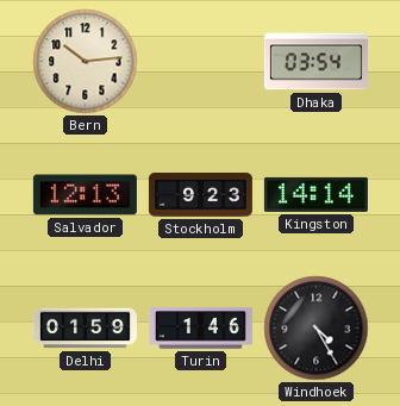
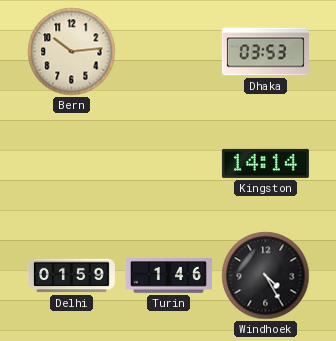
Dhaka: 03:54 -> 03:53 (265, 52)
Salvador: 12:13 -> none (85, 195)
Stockholm: 9:23 -> none (200, 195)
